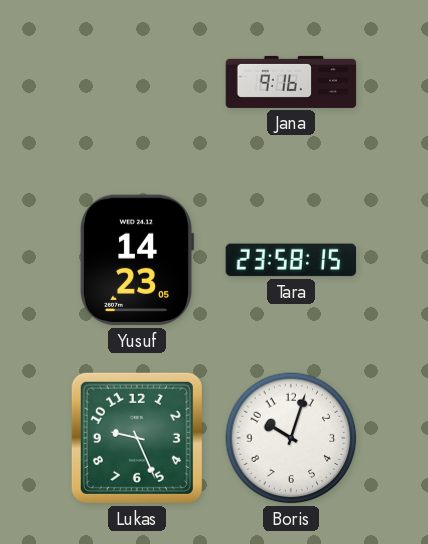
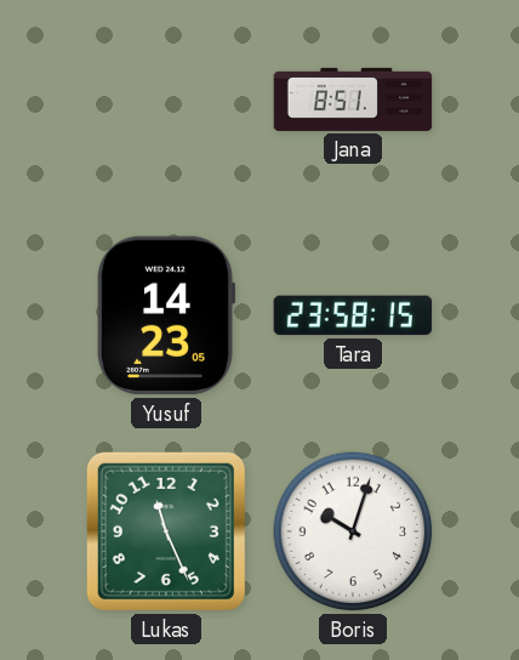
Jana: 9:16 -> 8:51 (353, 99)
Lukas: 9:26 -> 11:26 (166, 531)
